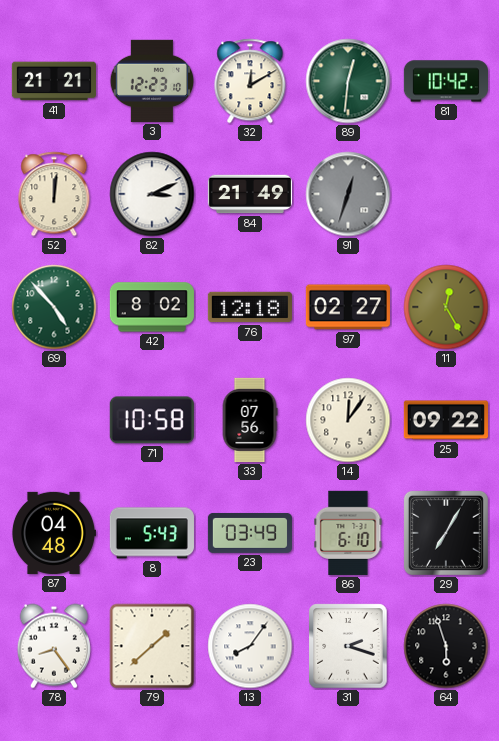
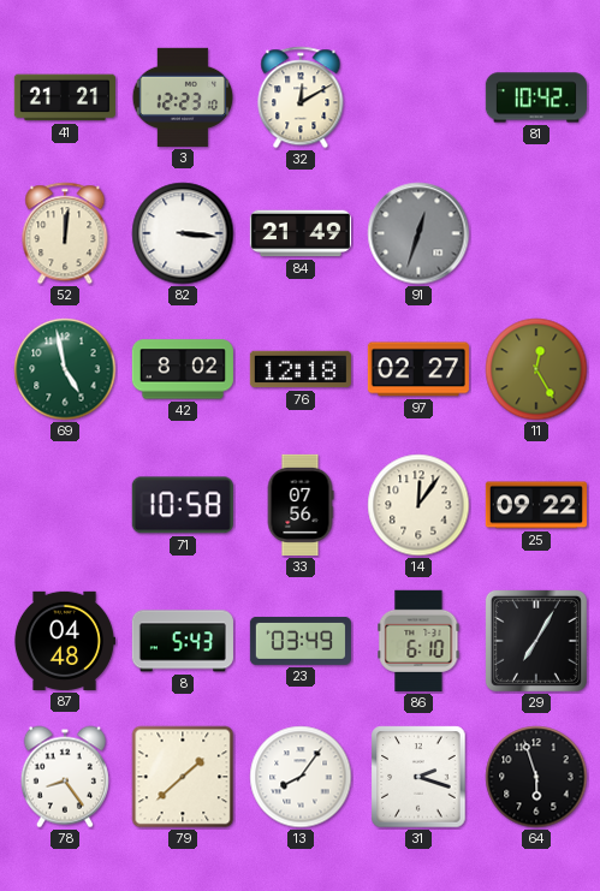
89: 12:31 -> none (348, 81)
82: 3:11 -> 3:16 (183, 233)
69: 4:53 -> 4:58 (65, 369)
